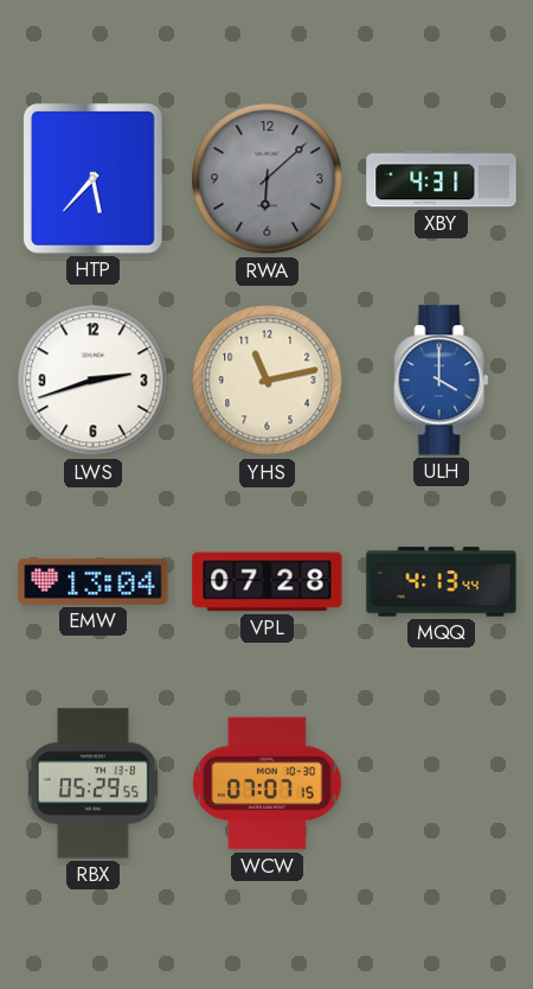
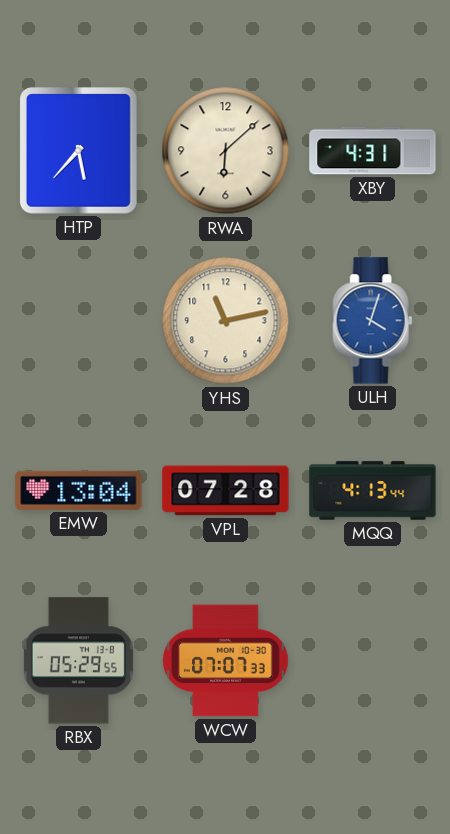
RWA dial: grey -> cream (226, 151)
LWS: 2:42 -> none (94, 381)
ULH: 4:00 -> 4:03 (373, 321)
WCW: 07:07:15 -> 07:07:33 (226, 661)
